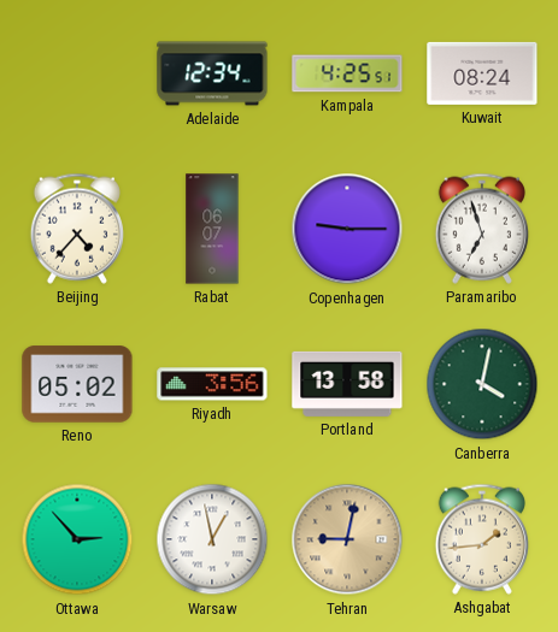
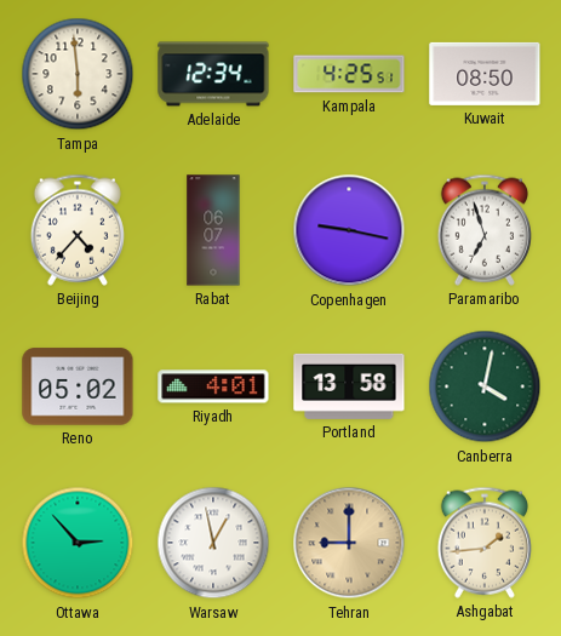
Tampa: none -> 5:59 (78, 74)
Kuwait: 08:24 -> 08:50 (485, 74)
Copenhagen: 9:15 -> 9:17 (349, 230)
Riyadh: 3:56 -> 4:01 (213, 386)
Tehran: 9:02 -> 9:00 (349, 543)
